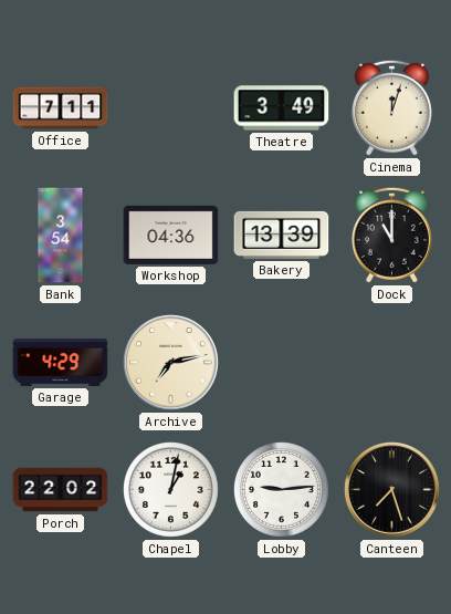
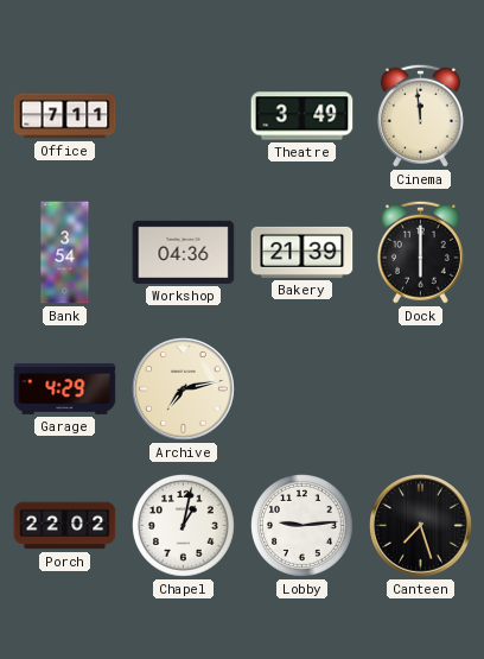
Cinema: 12:03 -> 11:59 (420, 115)
Bakery: 13:39 -> 21:39 (302, 252)
Dock: 11:00 -> 6:00 (420, 252)
